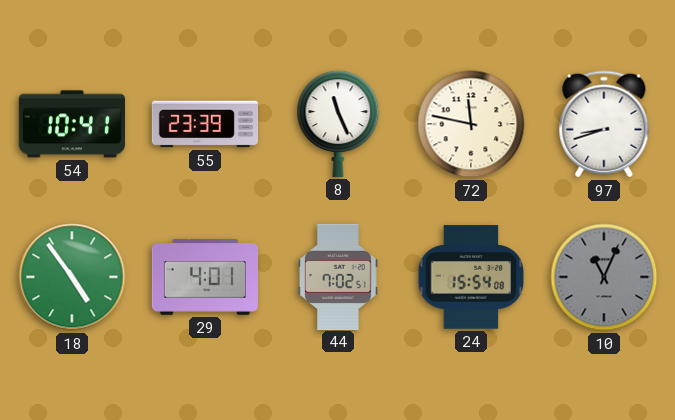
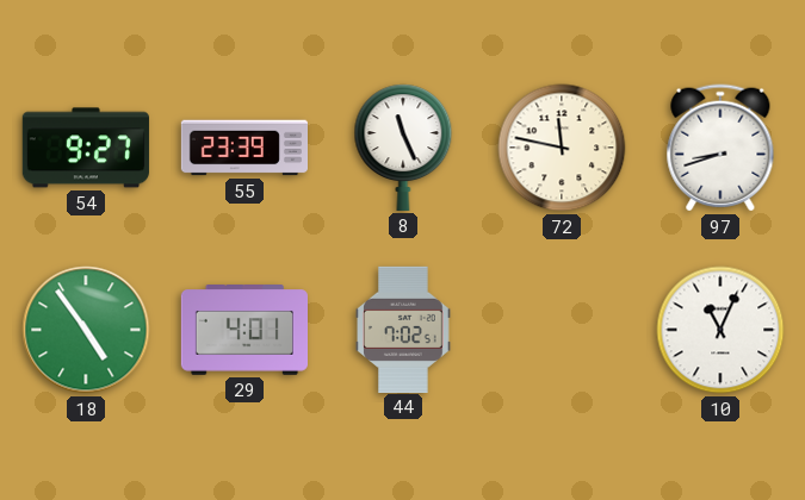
54: 10:41 -> 9:27 (86, 148)
24: 15:54 -> none (471, 277)
10 dial: grey -> white (720, 330)
